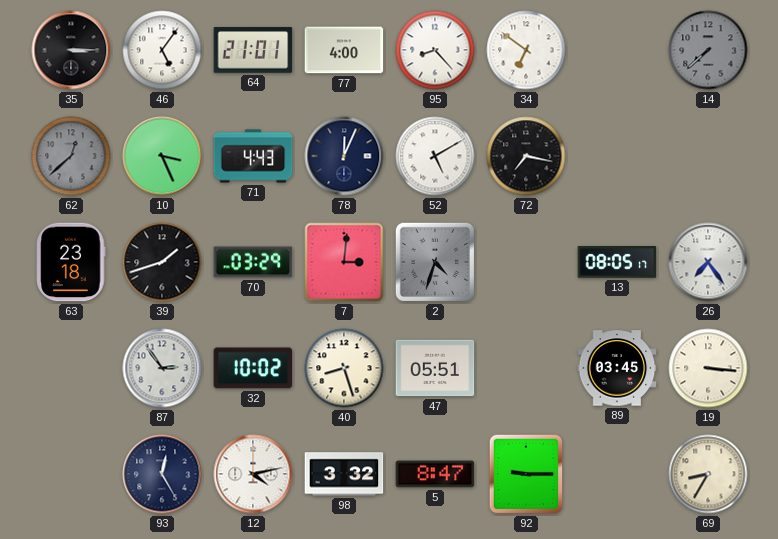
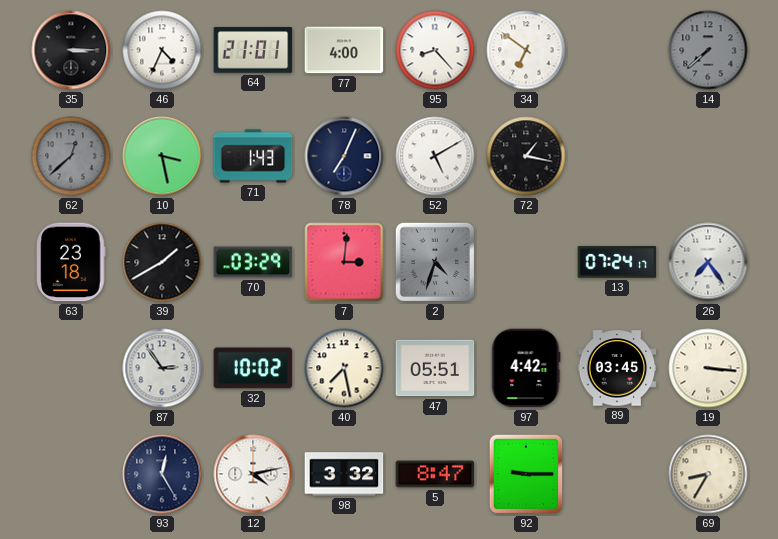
46: 5:06 -> 4:34 (162, 50)
10: 3:26 -> 3:28 (162, 156)
71: 4:43 -> 1:43 (253, 156)
78: 12:04 -> 7:04 (344, 156)
72: 7:17 -> 1:17 (526, 156)
39: 1:42 -> 1:40 (162, 262)
13: 08:05 -> 07:24 (617, 262)
40: 8:27 -> 7:28 (344, 368)
97: none -> 4:42 (526, 368)
